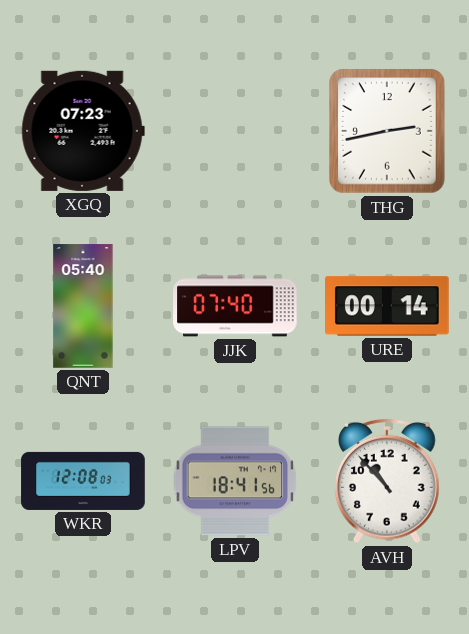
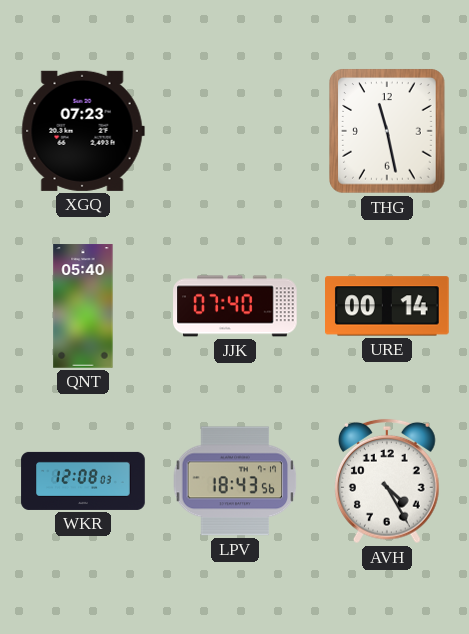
THG: 2:43 -> 11:28 (387, 131)
LPV: 18:41 -> 18:43 (235, 481)
AVH: 10:53 -> 4:25 (388, 481)
